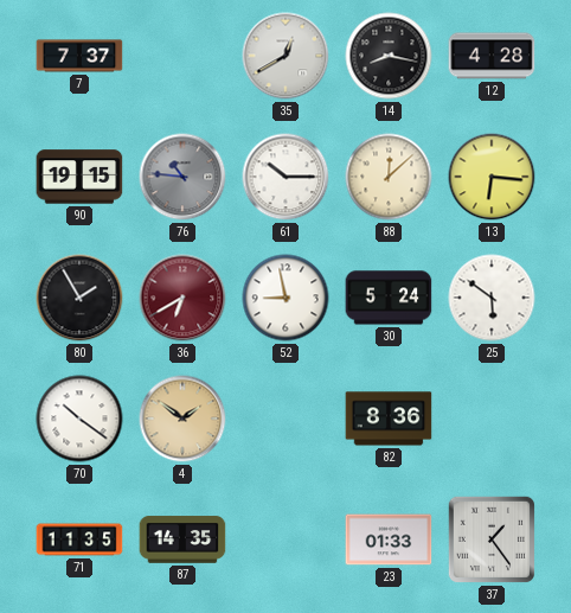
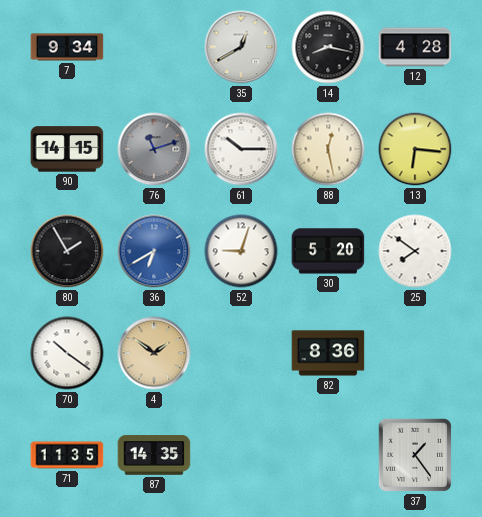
7: 7:37 -> 9:34 (67, 47)
90: 19:15 -> 14:15 (67, 149)
76: 10:46 -> 11:12 (154, 149)
88: 12:08 -> 12:28 (328, 149)
36 dial: burgundy -> blue (154, 251)
52: 8:58 -> 9:03 (241, 251)
30: 5:24 -> 5:20 (328, 251)
25: 5:51 -> 7:51 (415, 251)
23: 01:33 -> none (389, 539)
